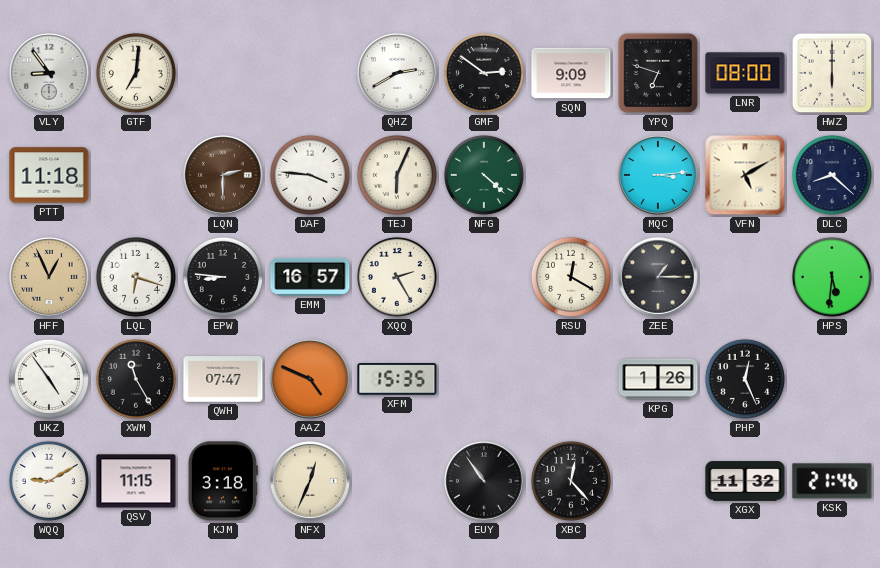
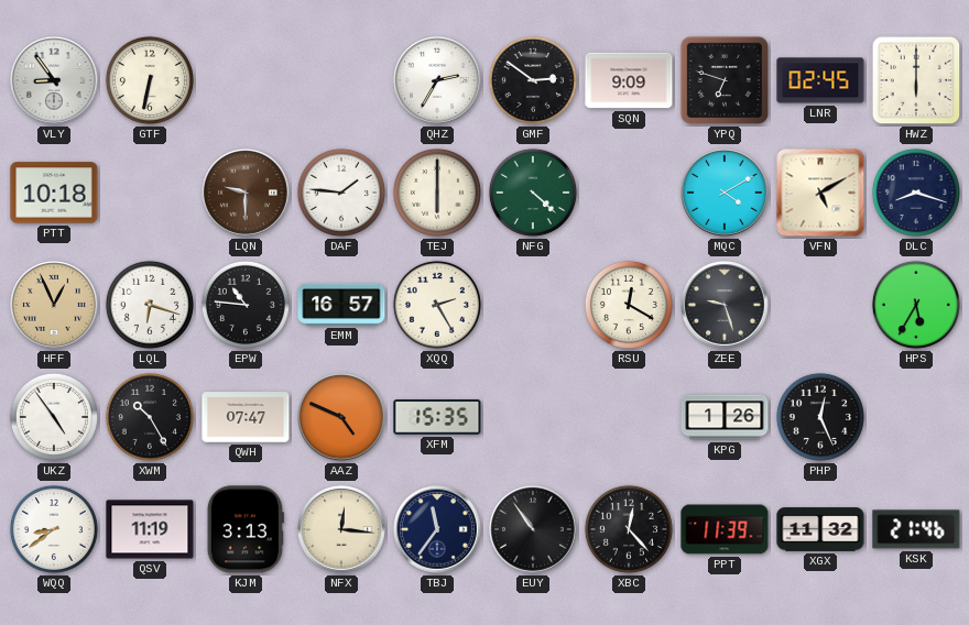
GTF: 7:01 -> 6:32 (150, 80)
QHZ: 2:40 -> 2:35 (438, 81)
LNR: 08:00 -> 02:45 (820, 80)
PTT: 11:18 -> 10:18 (54, 193)
LQN: 2:30 -> 9:30 (247, 194)
DAF: 3:46 -> 1:46 (341, 193)
TEJ: 6:04 -> 6:00 (437, 193)
MQC: 3:14 -> 4:10 (726, 194)
DLC: 8:22 -> 8:18 (916, 193)
EPW: 8:46 -> 10:46 (246, 305)
ZEE: 1:15 -> 9:27 (726, 306)
HPS: 5:31 -> 5:35 (916, 305)
XWM: 11:25 -> 10:25 (150, 417)
WQQ: 9:10 -> 8:39 (54, 529)
QSV: 11:15 -> 11:19 (150, 529)
KJM: 3:18 -> 3:13 (246, 529)
NFX: 12:34 -> 12:16 (342, 530)
TBJ: none -> 11:36 (438, 530)
PPT: none -> 11:39 (725, 529)
